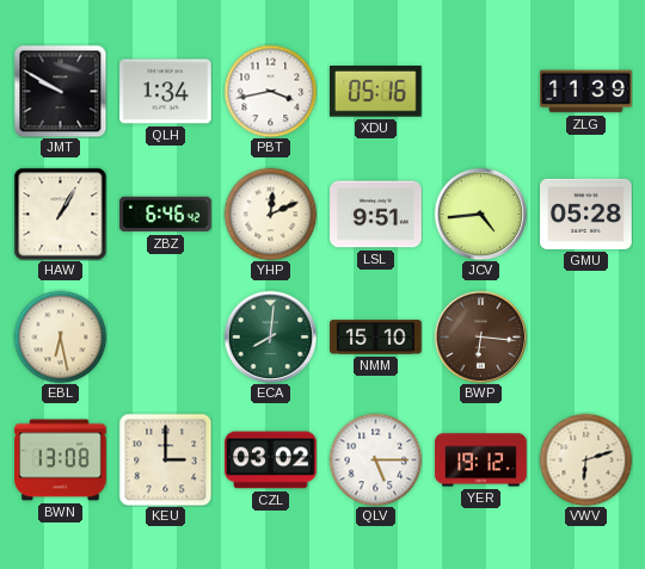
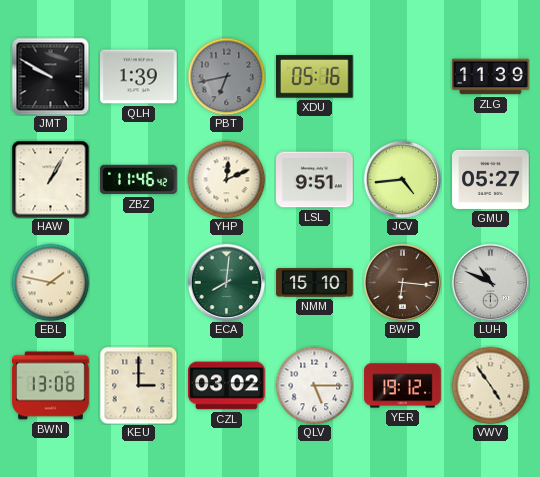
QLH: 1:34 -> 1:39 (139, 77)
PBT: 3:43 -> 6:43 (226, 76)
PBT dial: white -> grey (226, 76)
ZBZ: 6:46 -> 11:46 (139, 180)
GMU: 05:28 -> 05:27 (491, 179)
EBL: 6:28 -> 1:47 (50, 282)
LUH: none -> 10:49 (490, 282)
VWV: 6:12 -> 4:54 (490, 385)
